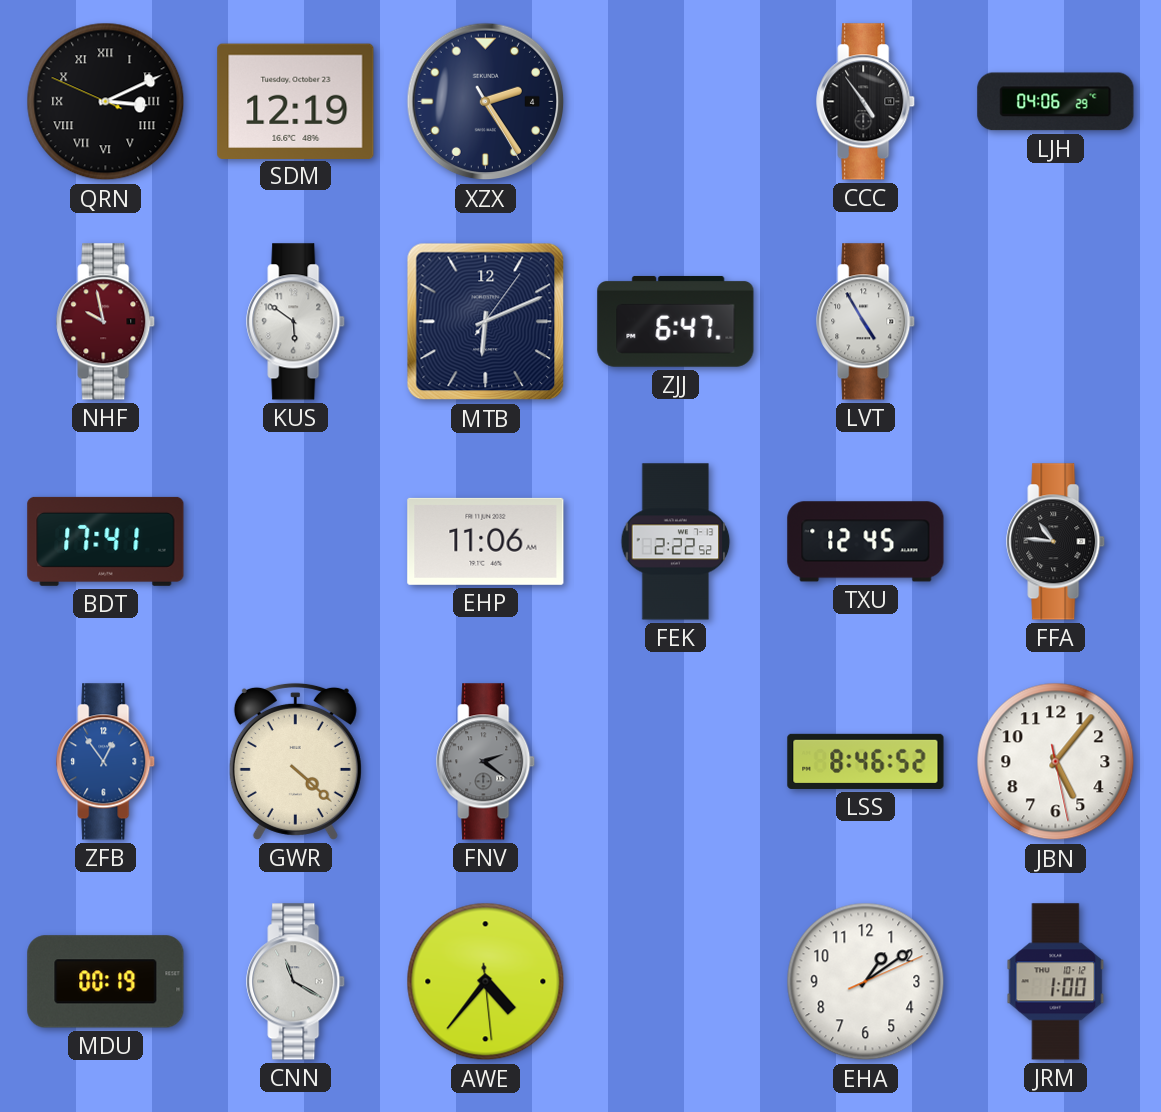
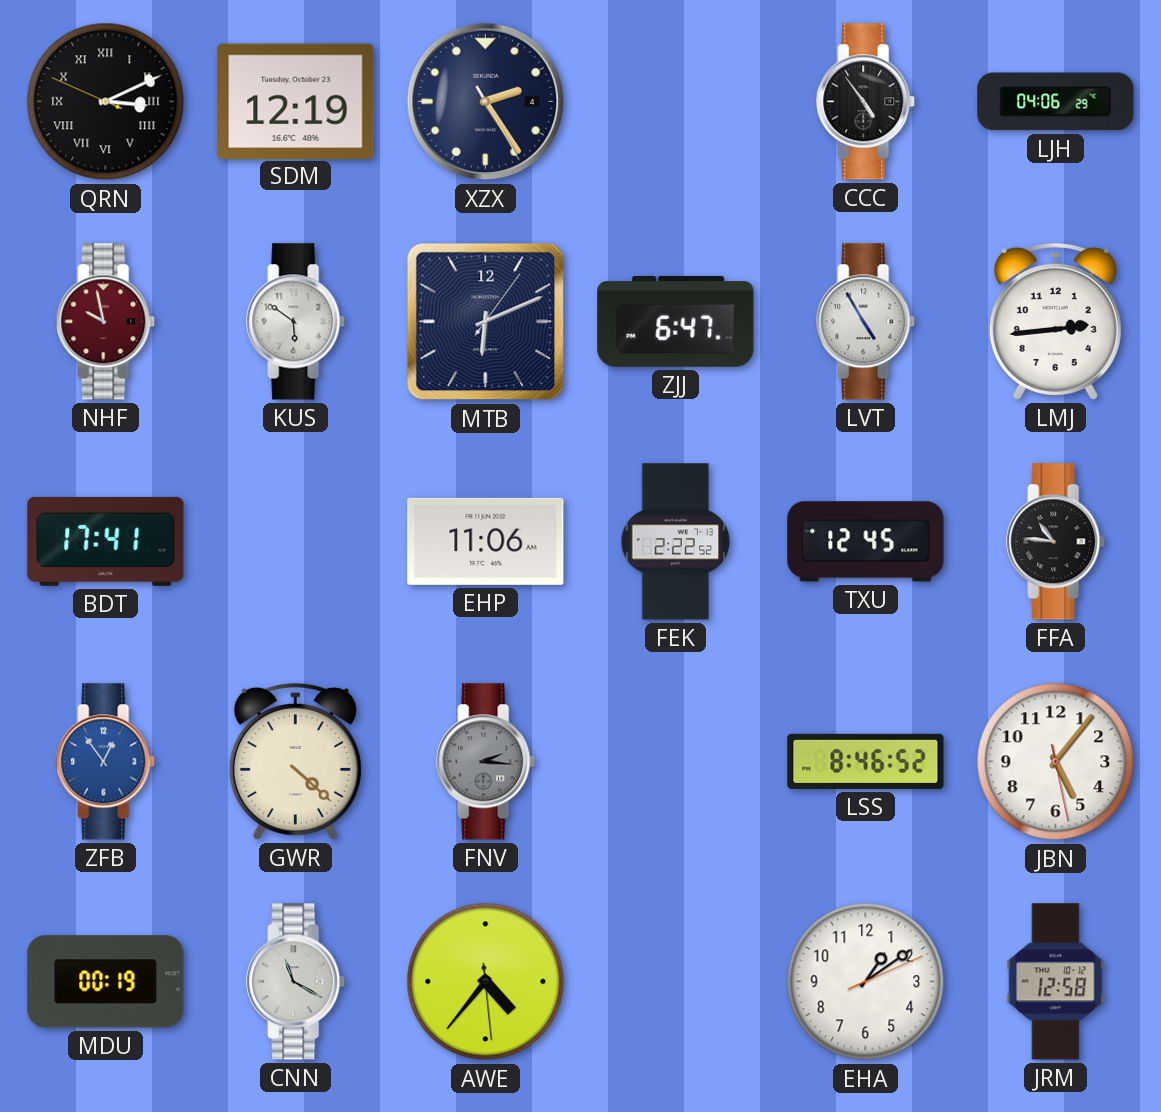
LMJ: none -> 2:44 (1055, 321)
FNV: 2:21 -> 2:16 (486, 762)
JRM: 1:00 -> 12:58 (1056, 982)
